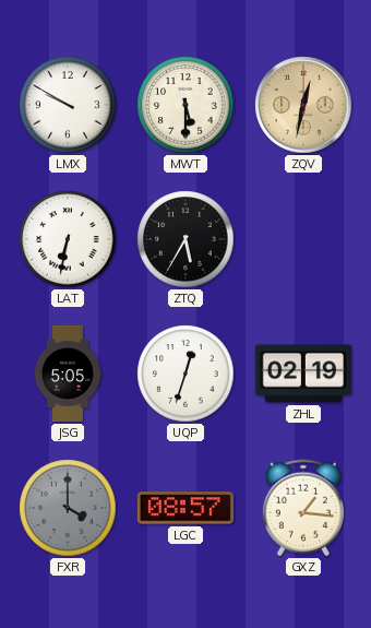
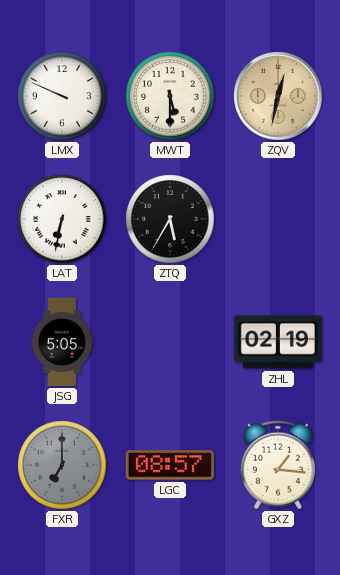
LMX: 9:50 -> 9:49 (62, 96)
UQP: 12:33 -> none (185, 374)
FXR: 4:00 -> 7:00 (62, 465)
